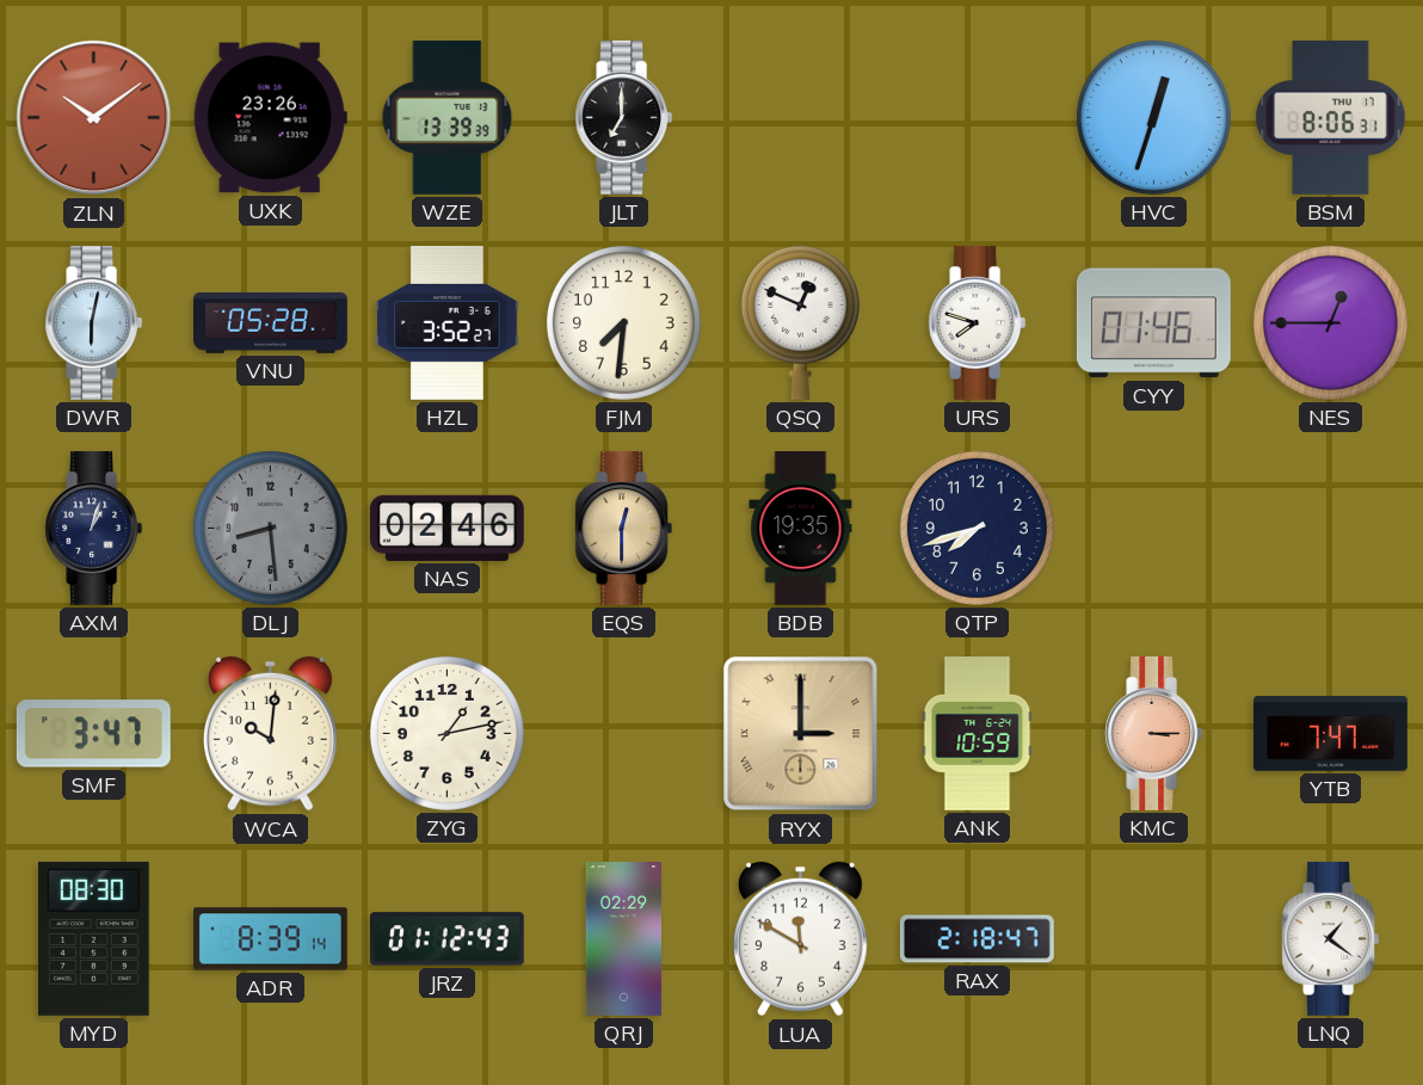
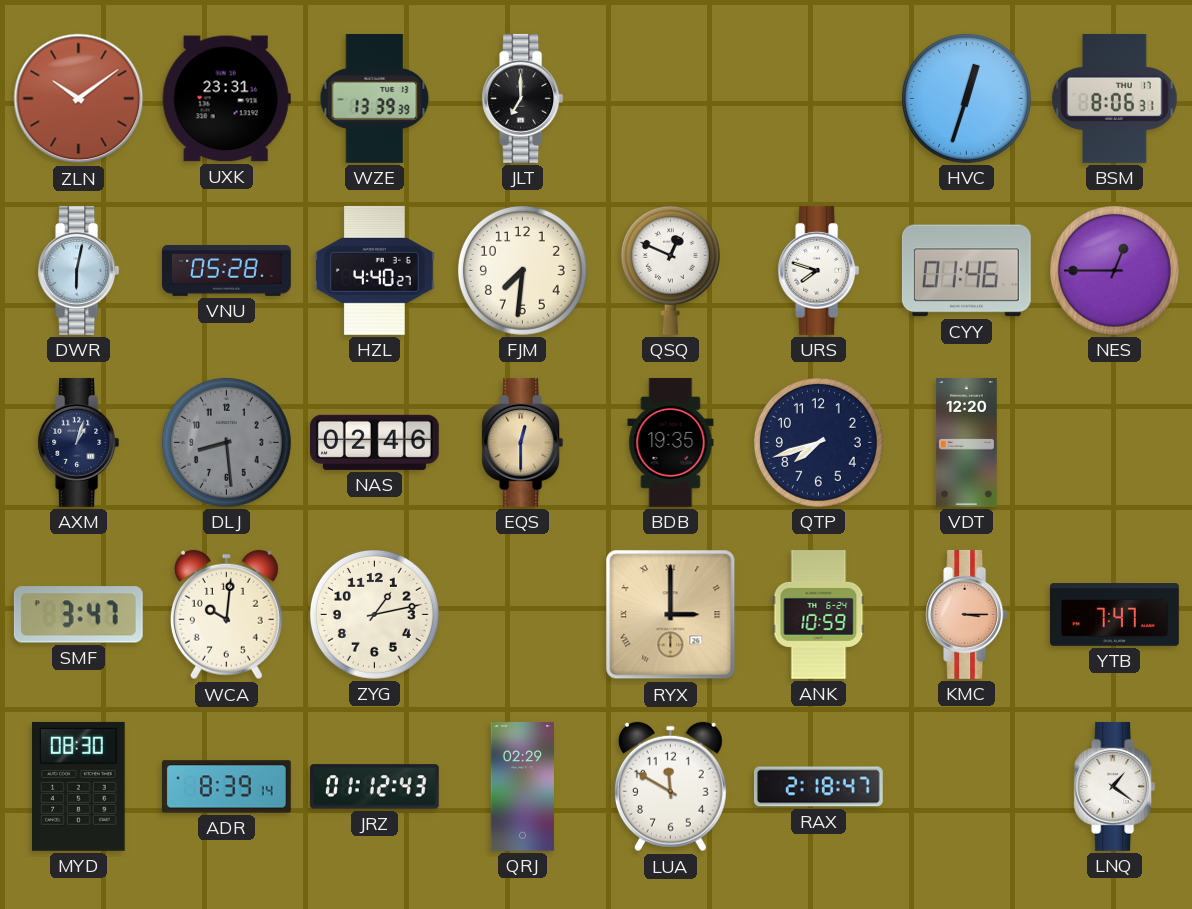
UXK: 23:26 -> 23:31 (226, 99)
HZL: 3:52 -> 4:40 (375, 271)
VDT: none -> 12:20 (966, 443)
